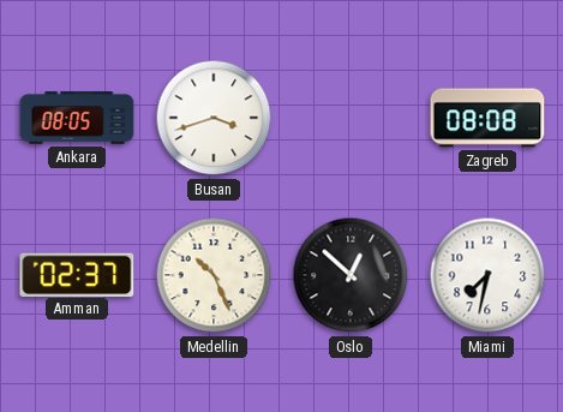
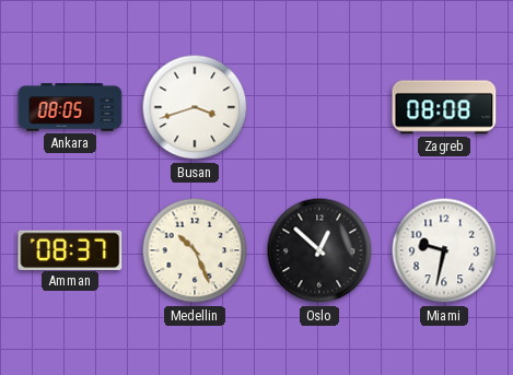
Amman: 02:37 -> 08:37 (70, 249)
Miami: 7:32 -> 9:32 (444, 250)
